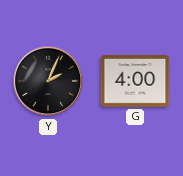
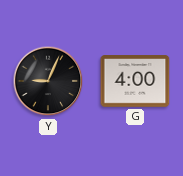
Y: 2:04 -> 9:04 (48, 81)
